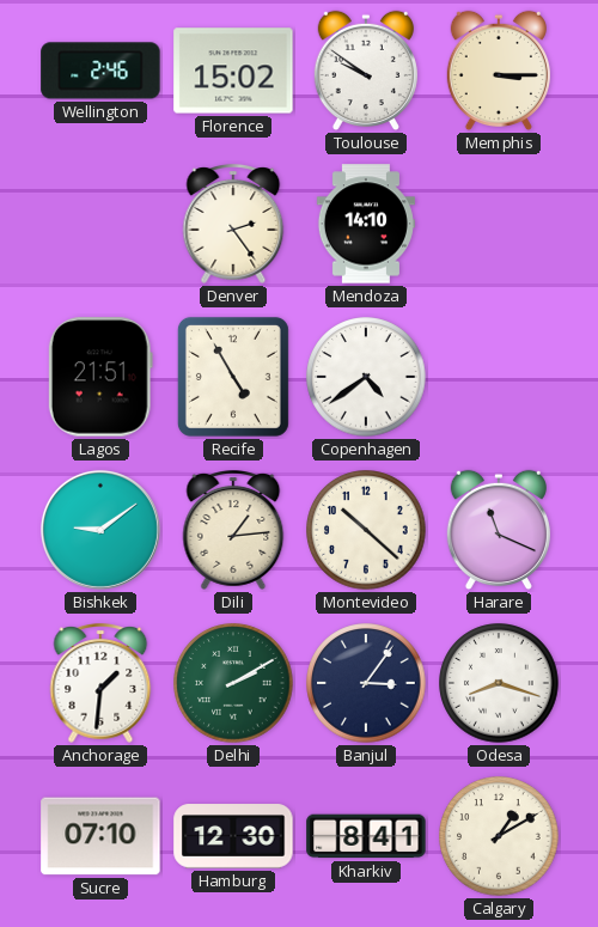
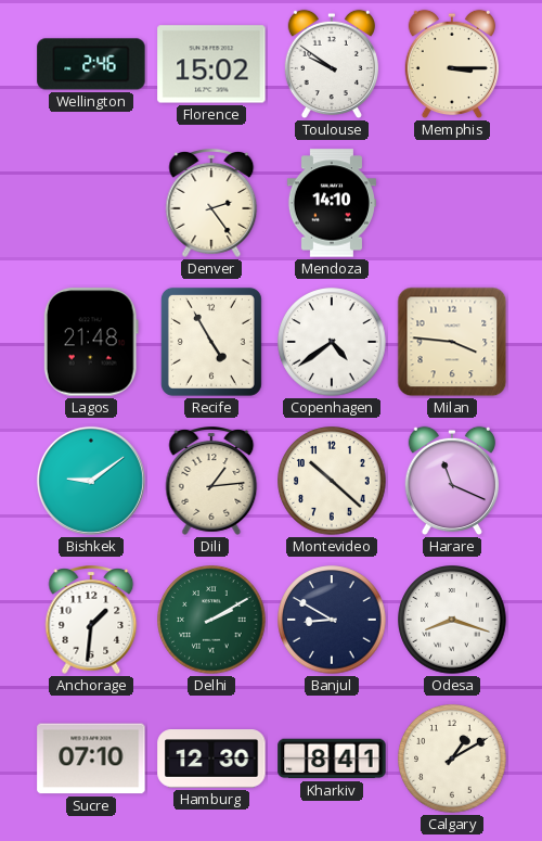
Lagos: 21:51 -> 21:48 (91, 342)
Milan: none -> 3:46 (452, 342)
Banjul: 3:06 -> 8:50 (332, 620)
